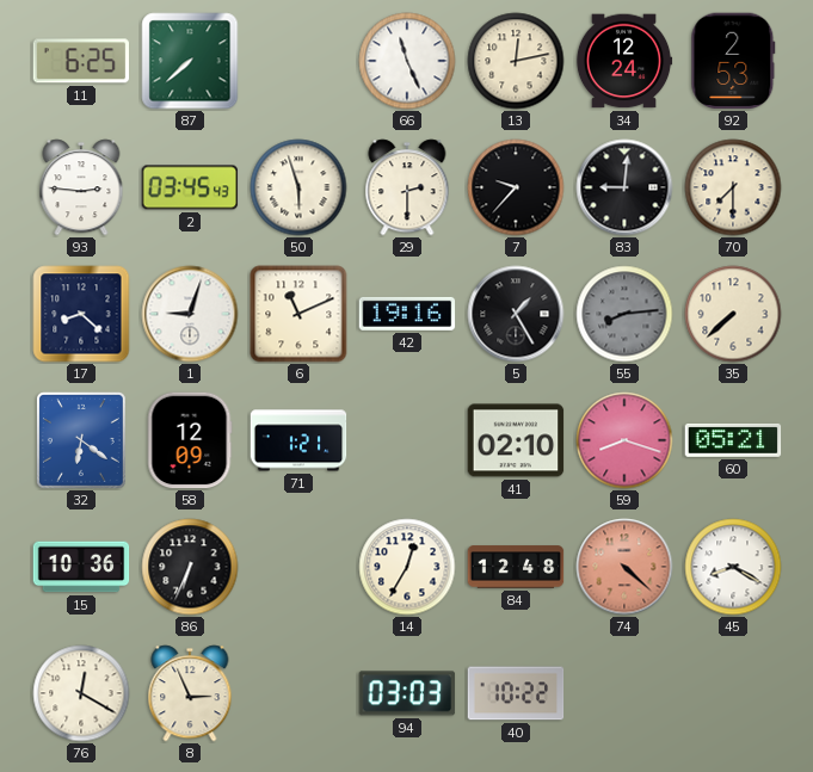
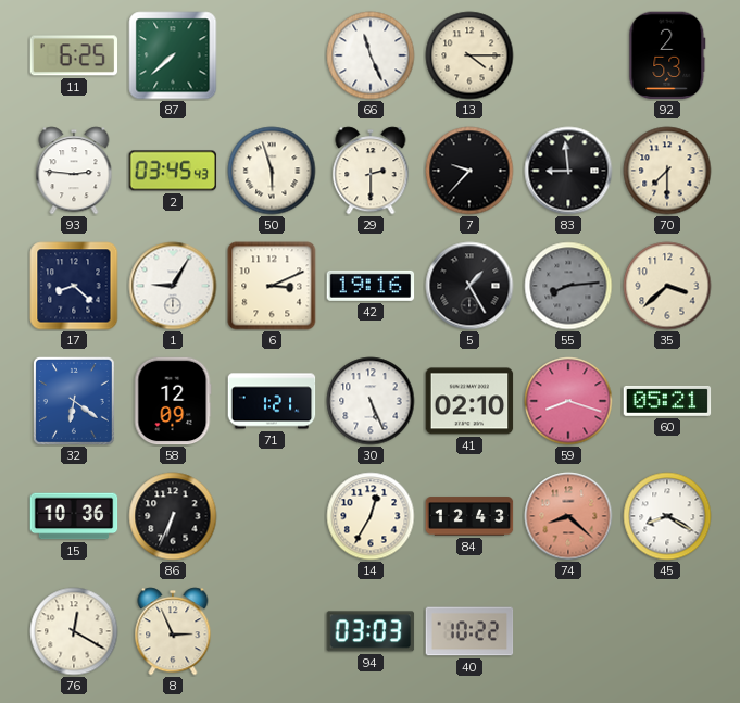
13: 12:13 -> 4:15 (469, 55)
34: 12:24 -> none (624, 61)
83: 9:01 -> 8:59 (568, 171)
1: 9:03 -> 9:05 (173, 286)
6: 11:11 -> 3:11 (272, 286)
35: 7:38 -> 3:38 (667, 286)
30: none -> 5:26 (371, 401)
84: 12:48 -> 12:43 (469, 516)
74: 4:22 -> 8:22 (568, 516)
